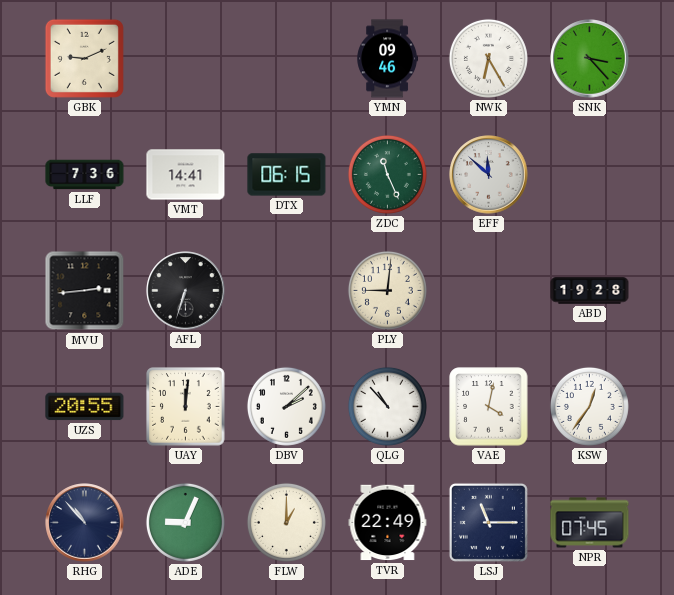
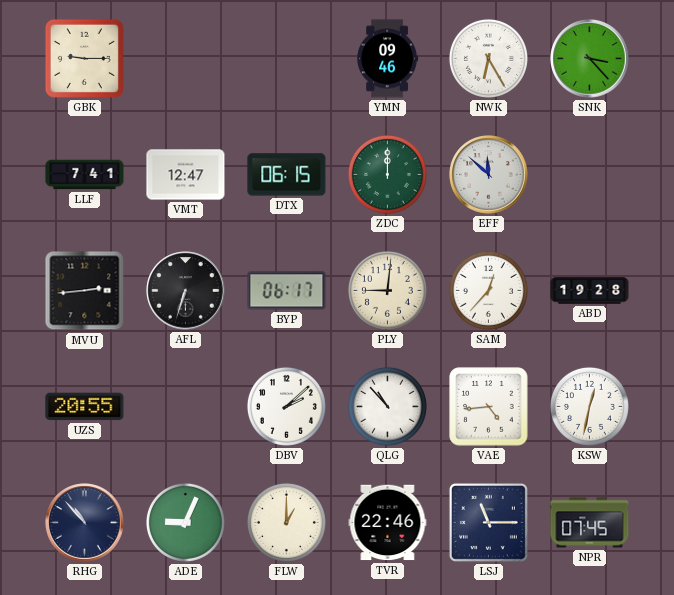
GBK: 9:11 -> 9:15 (84, 58)
LLF: 7:36 -> 7:41 (85, 175)
VMT: 14:41 -> 12:47 (186, 175)
ZDC: 11:26 -> 12:00 (387, 174)
BYP: none -> 06:17 (287, 291)
SAM: none -> 12:37 (488, 290)
UAY: 12:01 -> none (186, 407)
VAE: 4:02 -> 4:44 (489, 407)
KSW: 12:36 -> 12:32 (589, 406)
TVR: 22:49 -> 22:46 (388, 523)
